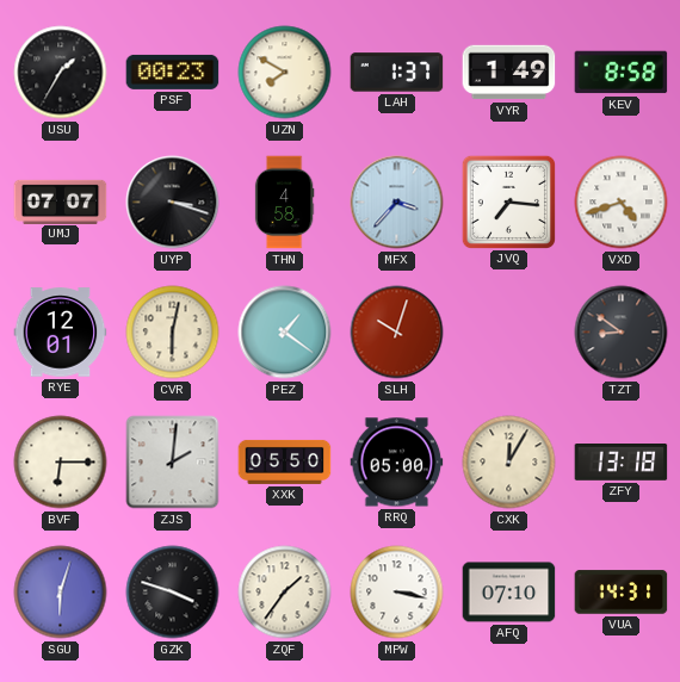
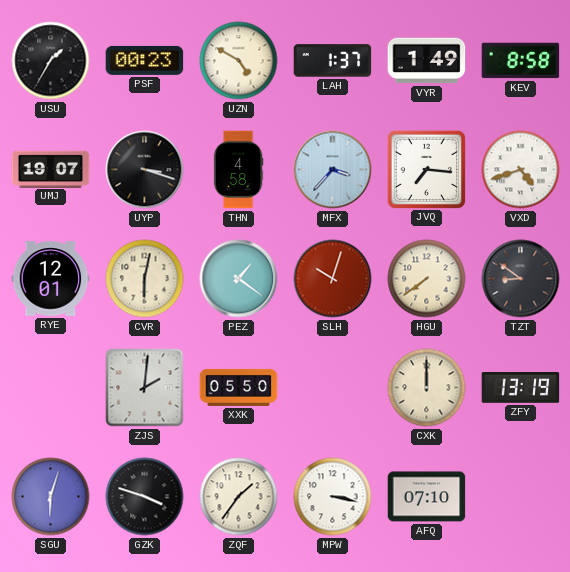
UZN: 7:50 -> 4:50 (239, 61)
UMJ: 07:07 -> 19:07 (51, 169)
HGU: none -> 7:39 (427, 279)
BVF: 6:15 -> none (61, 463)
RRQ: 05:00 -> none (397, 463)
CXK: 12:05 -> 12:00 (427, 388)
ZFY: 13:18 -> 13:19 (521, 388)
VUA: 14:31 -> none (622, 593)
